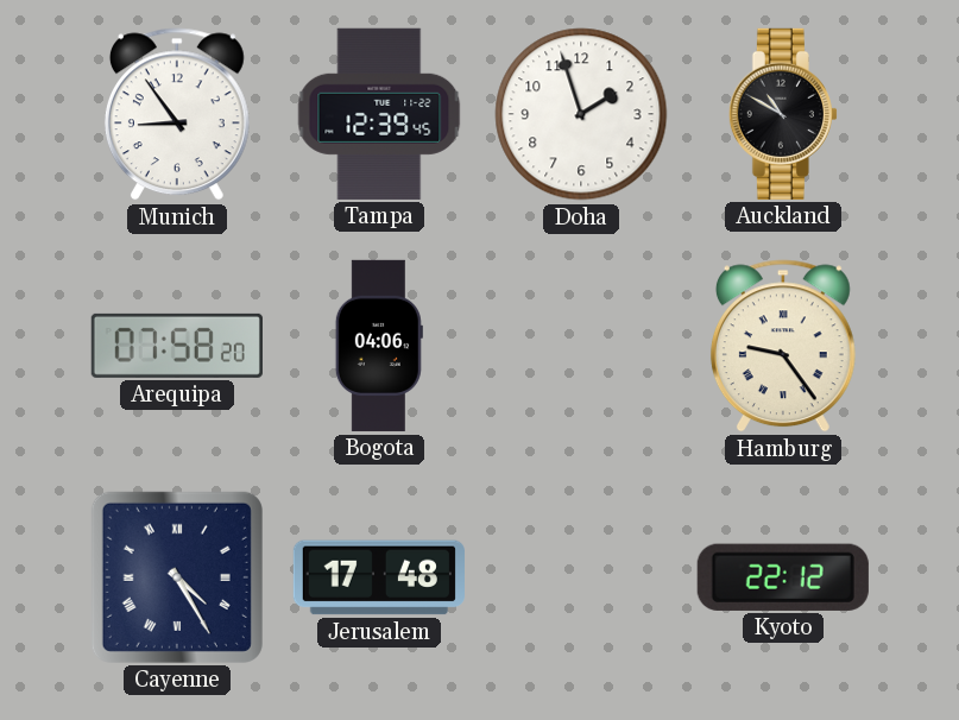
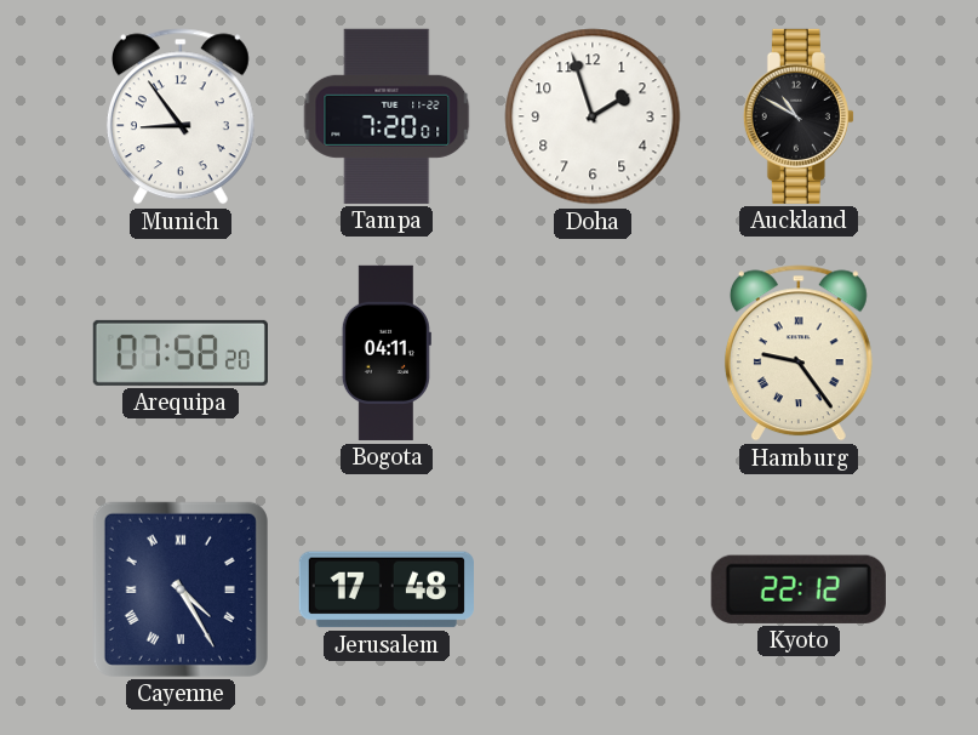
Tampa: 12:39 -> 7:20 (387, 116)
Bogota: 04:06 -> 04:11 (387, 353)
